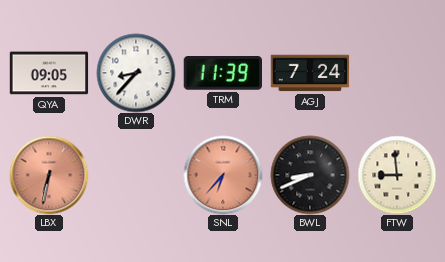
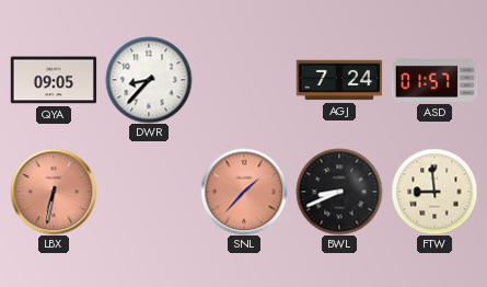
TRM: 11:39 -> none (222, 74)
ASD: none -> 01:57 (434, 80)
SNL: 6:37 -> 1:37 (244, 192)
